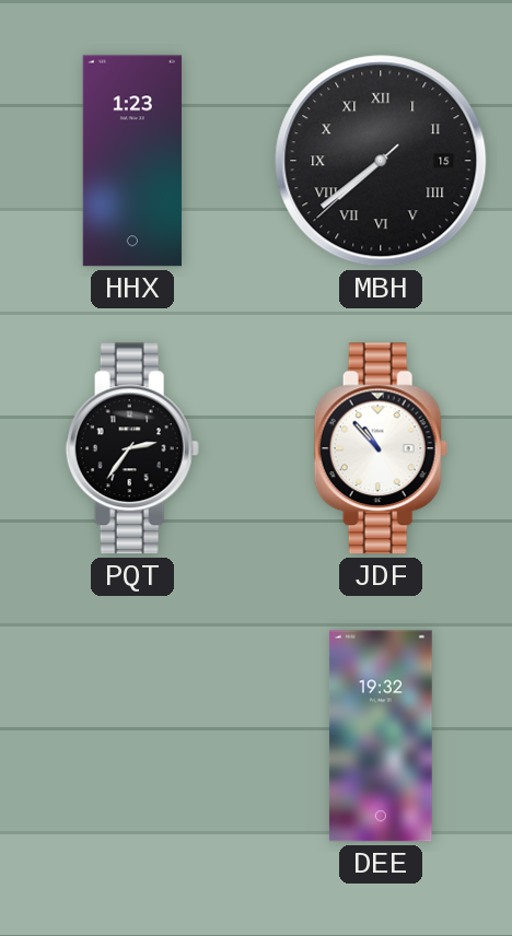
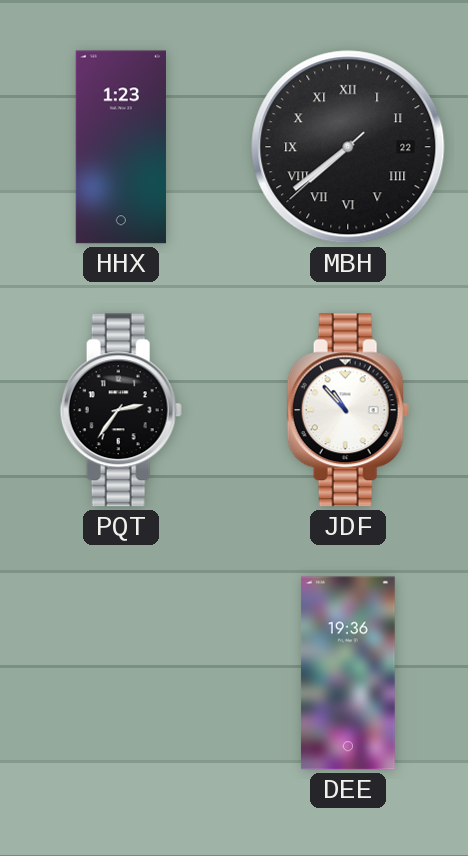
MBH date: 15 -> 22 (348, 147)
DEE: 19:32 -> 19:36 (348, 673)
